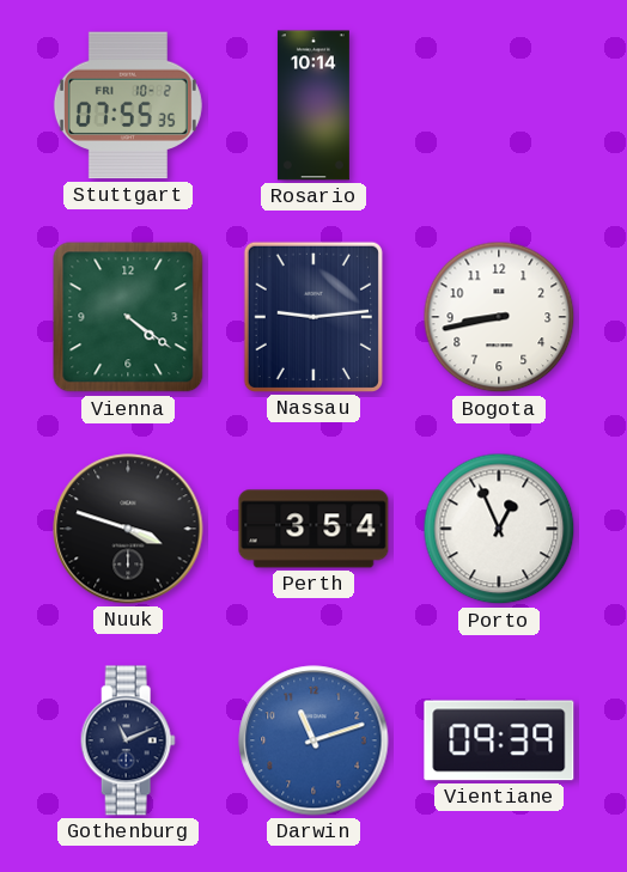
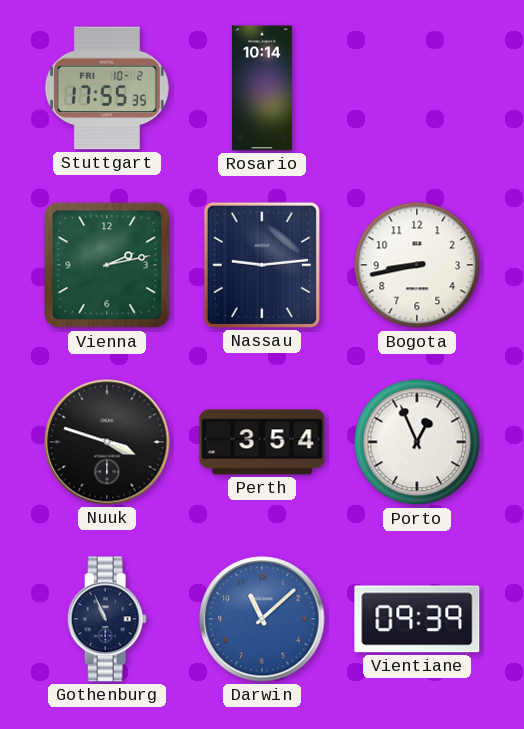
Stuttgart: 07:55 -> 17:55 (107, 88)
Vienna: 4:21 -> 2:13 (107, 265)
Gothenburg: 11:11 -> 10:56 (107, 619)
Darwin: 11:12 -> 11:08 (262, 619)
